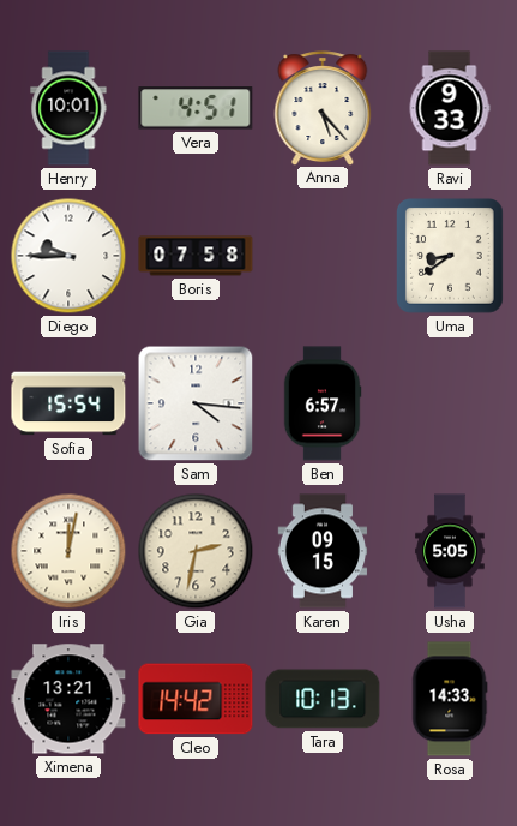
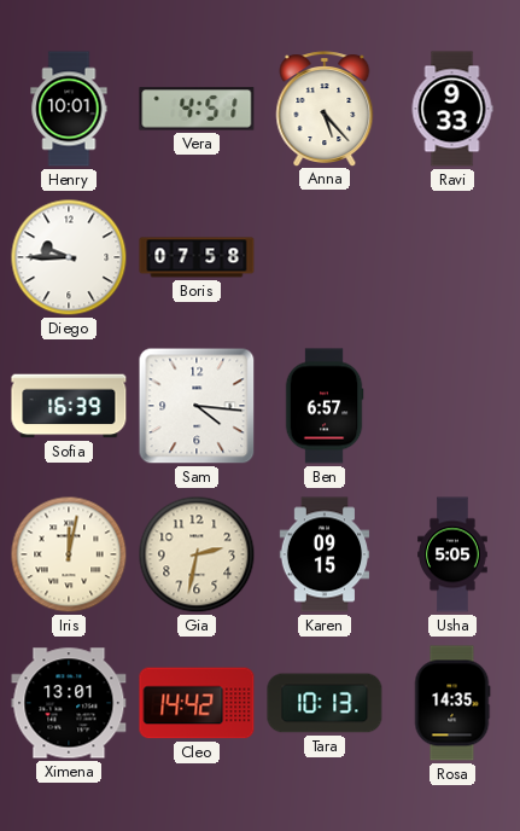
Uma: 8:39 -> none (451, 257)
Sofia: 15:54 -> 16:39 (69, 406)
Ximena: 13:21 -> 13:01 (69, 703)
Rosa: 14:33 -> 14:35 (452, 703)
